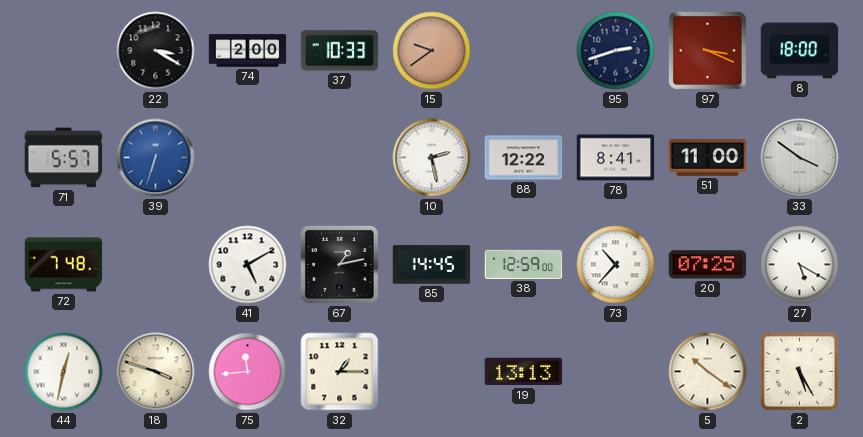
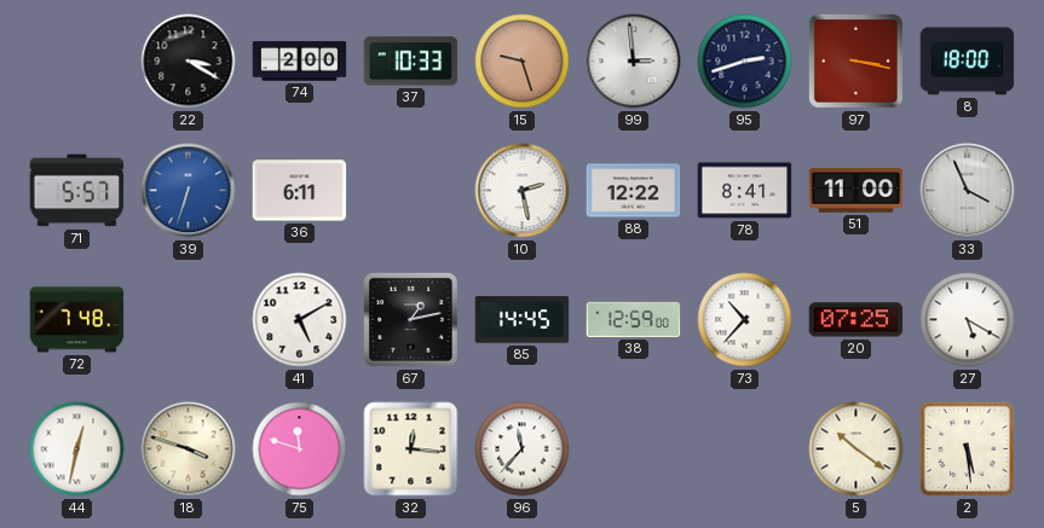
15: 9:39 -> 9:27 (523, 62)
99: none -> 2:59 (634, 62)
97: 3:19 -> 3:17 (856, 62)
36: none -> 6:11 (300, 191)
33: 3:51 -> 3:56 (968, 191)
75: 11:44 -> 11:48 (300, 449)
32: 1:15 -> 12:16 (411, 449)
96: none -> 11:37 (523, 449)
19: 13:13 -> none (524, 372)
2: 5:25 -> 5:29 (967, 448)
